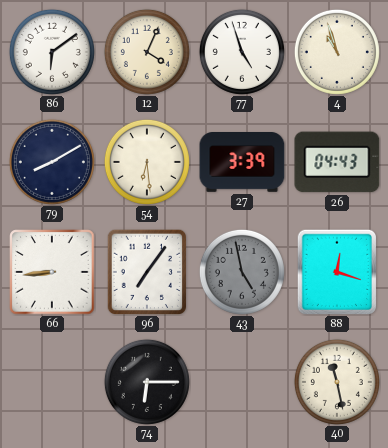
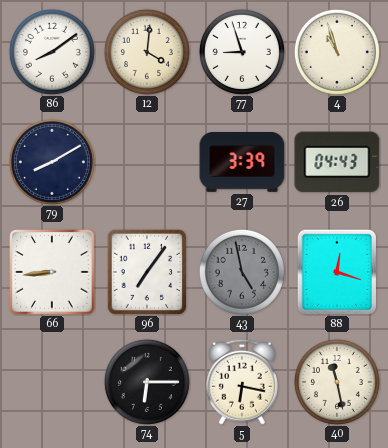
86: 6:09 -> 8:09 (52, 52)
12: 4:04 -> 4:01 (147, 52)
77: 4:57 -> 8:57 (242, 52)
54: 6:29 -> none (147, 162)
5: none -> 6:17 (242, 382)
